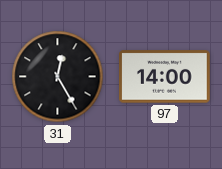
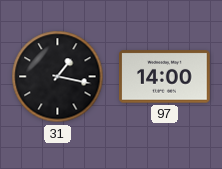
31: 12:25 -> 1:17 (58, 77)
